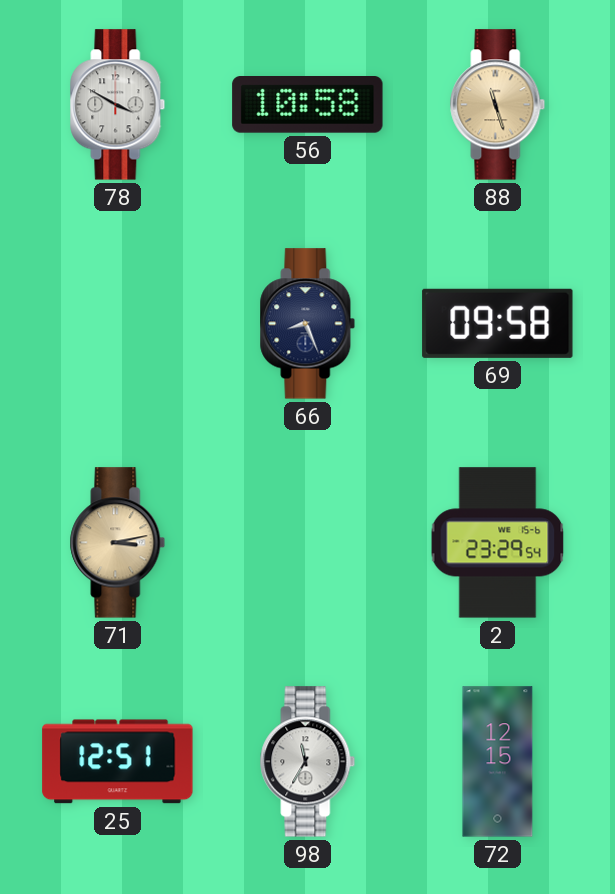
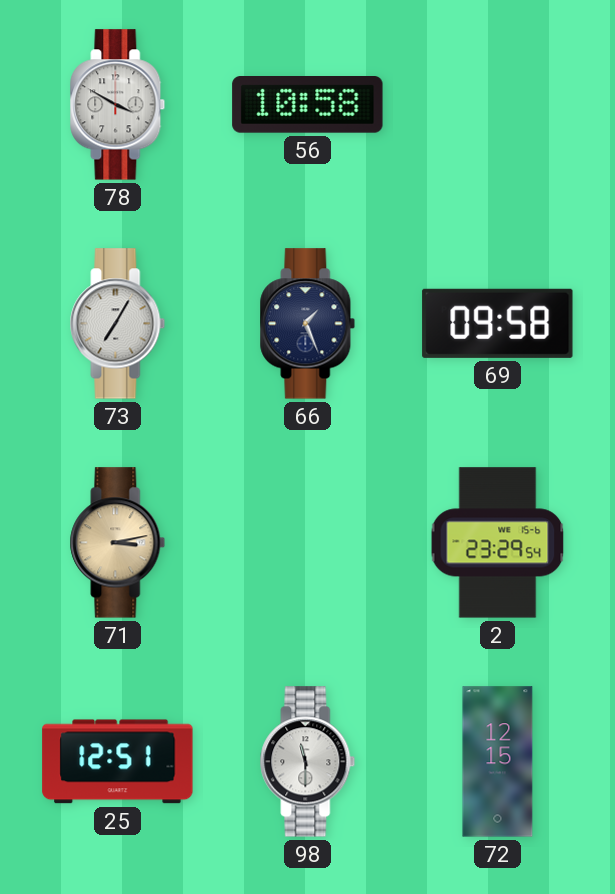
88: 11:27 -> none (498, 105)
73: none -> 7:05 (118, 324)
66: 8:26 -> 1:26 (308, 324)
98: 11:35 -> 11:30 (308, 762)
